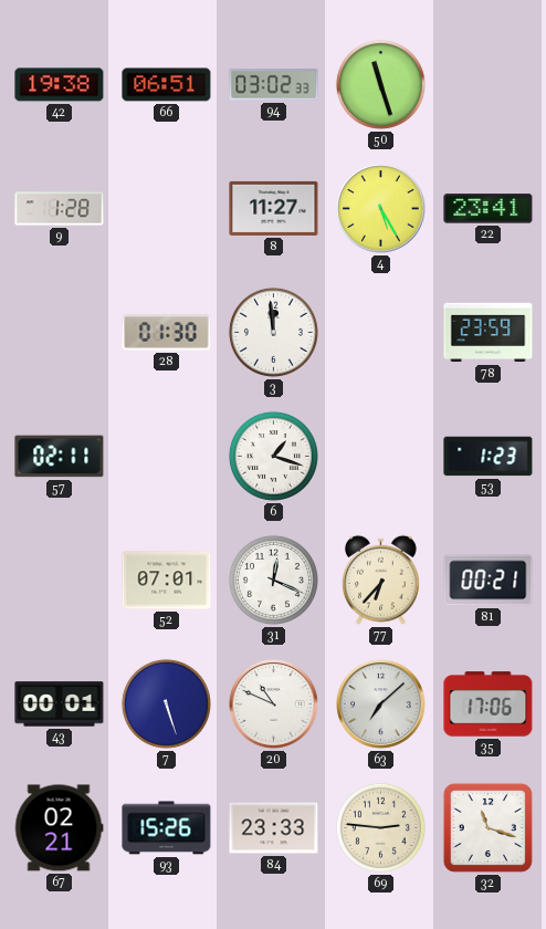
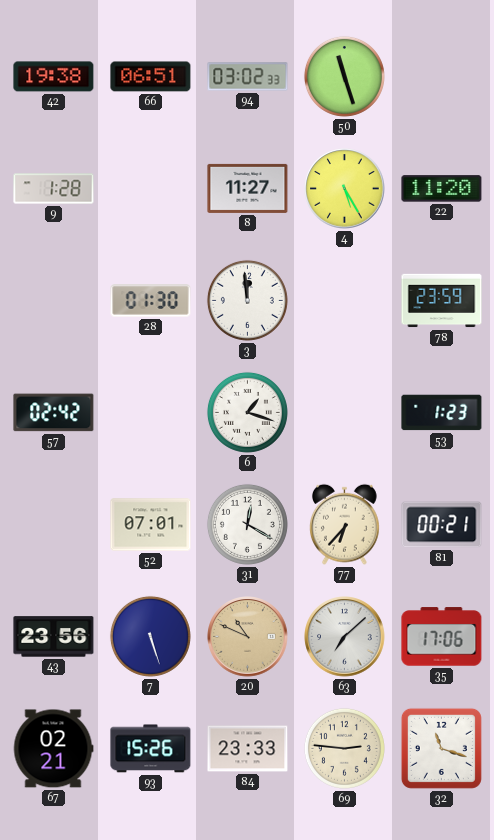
22: 23:41 -> 11:20 (442, 189)
57: 02:11 -> 02:42 (54, 413)
31: 12:19 -> 12:20 (247, 524)
43: 00:01 -> 23:56 (54, 637)
20 dial: white -> champagne (248, 637)
